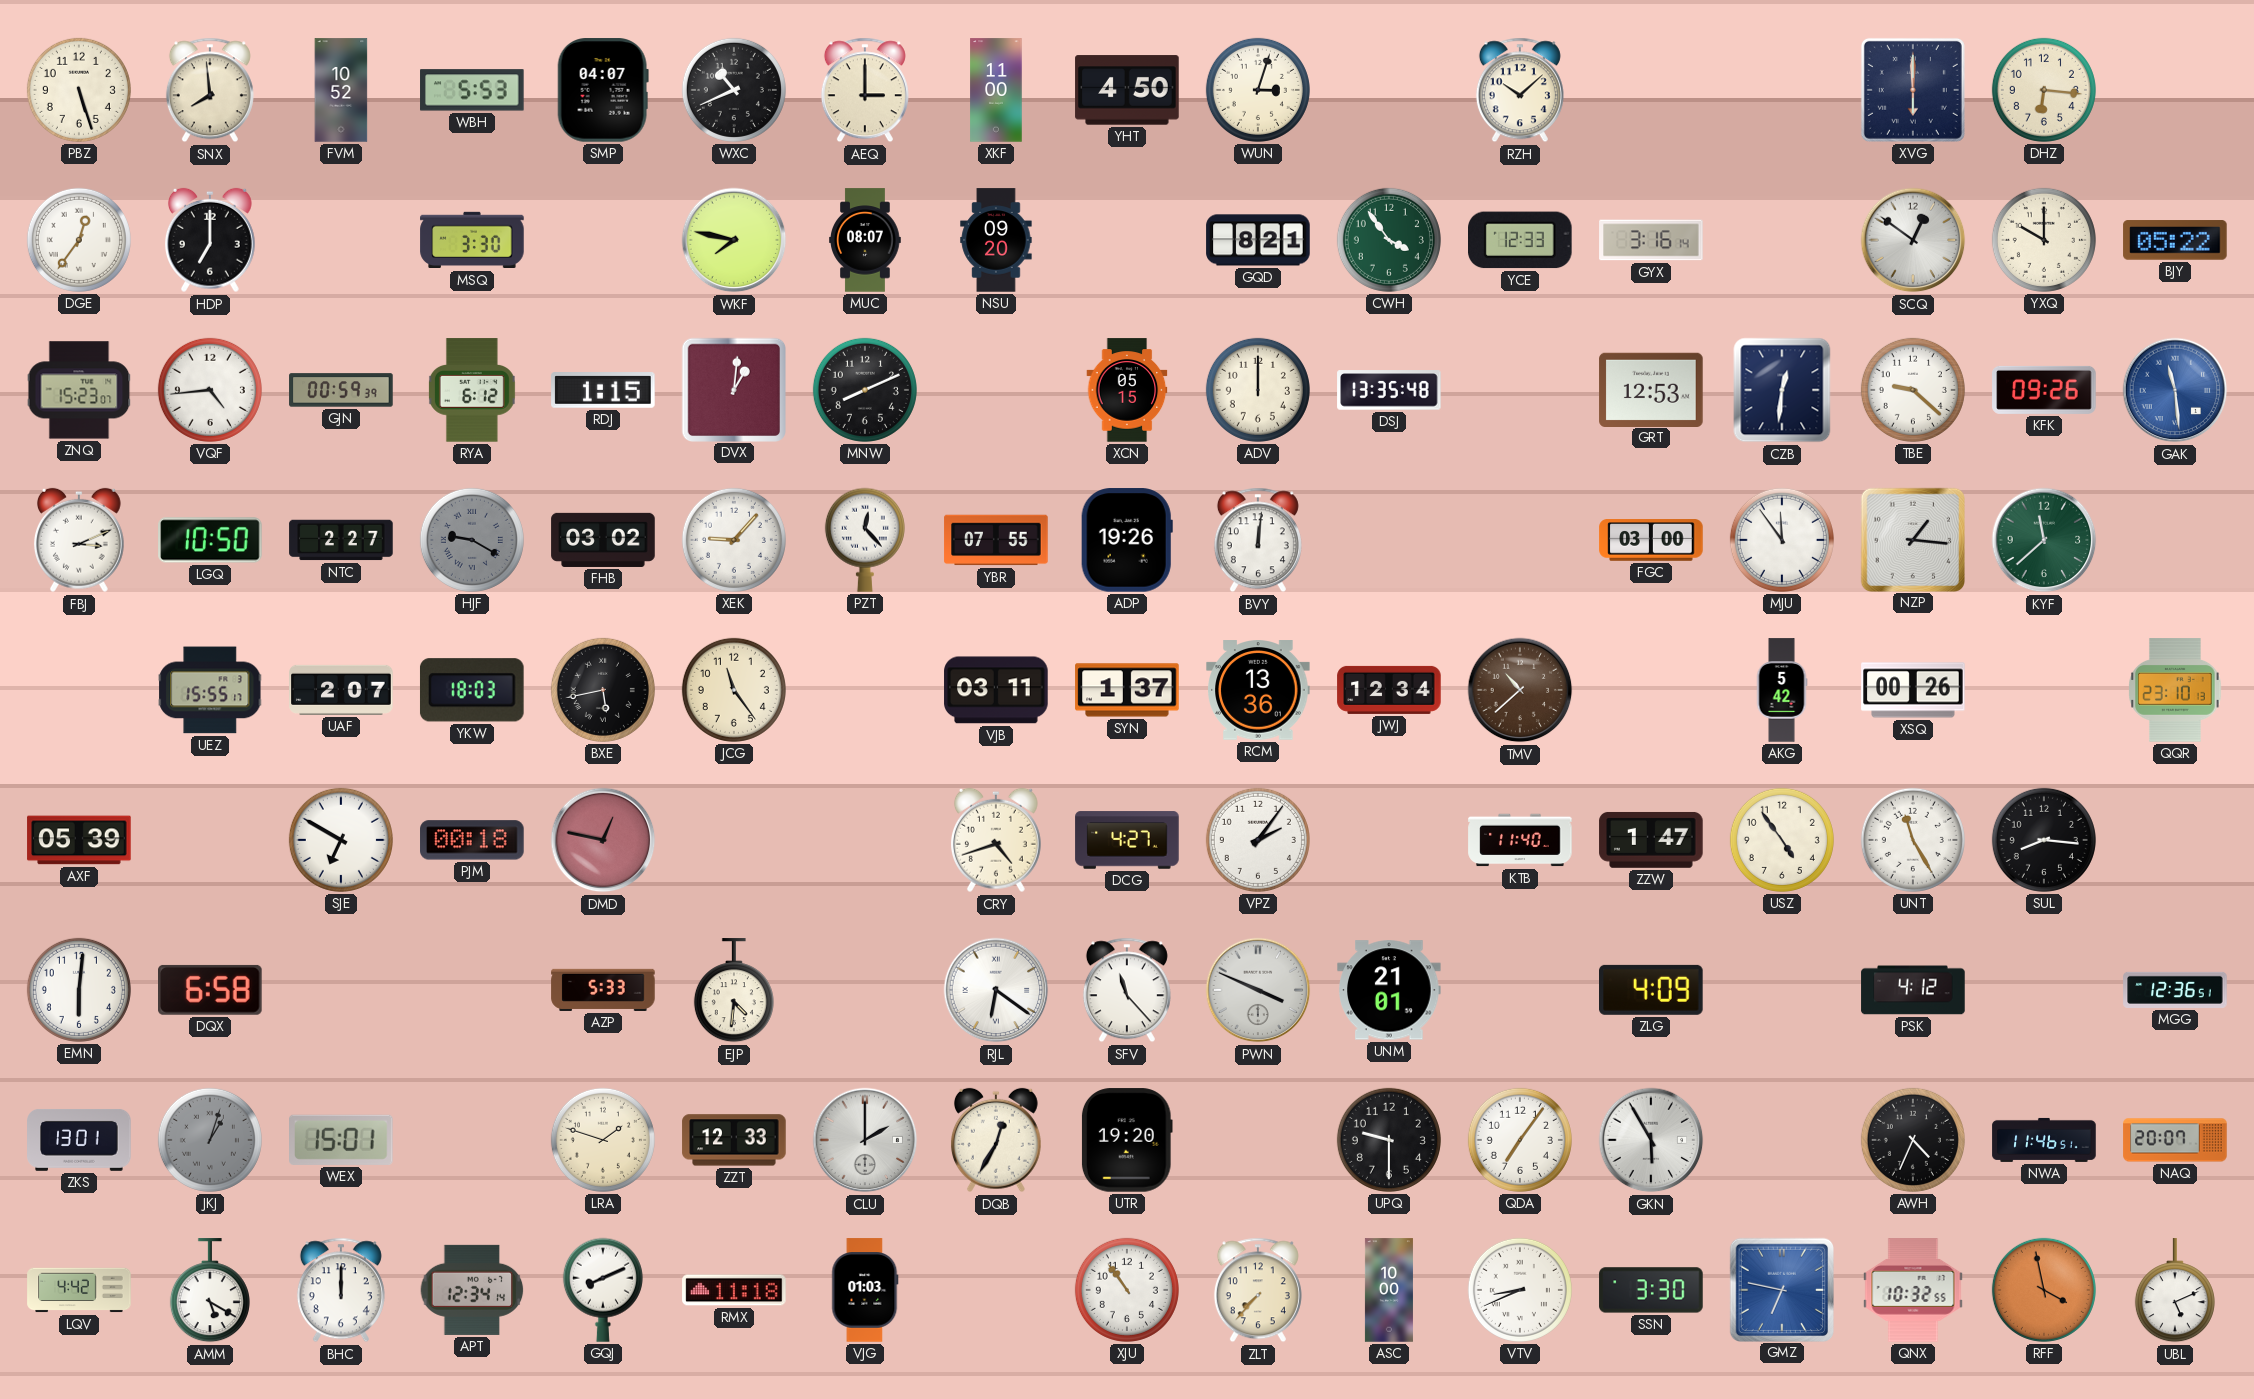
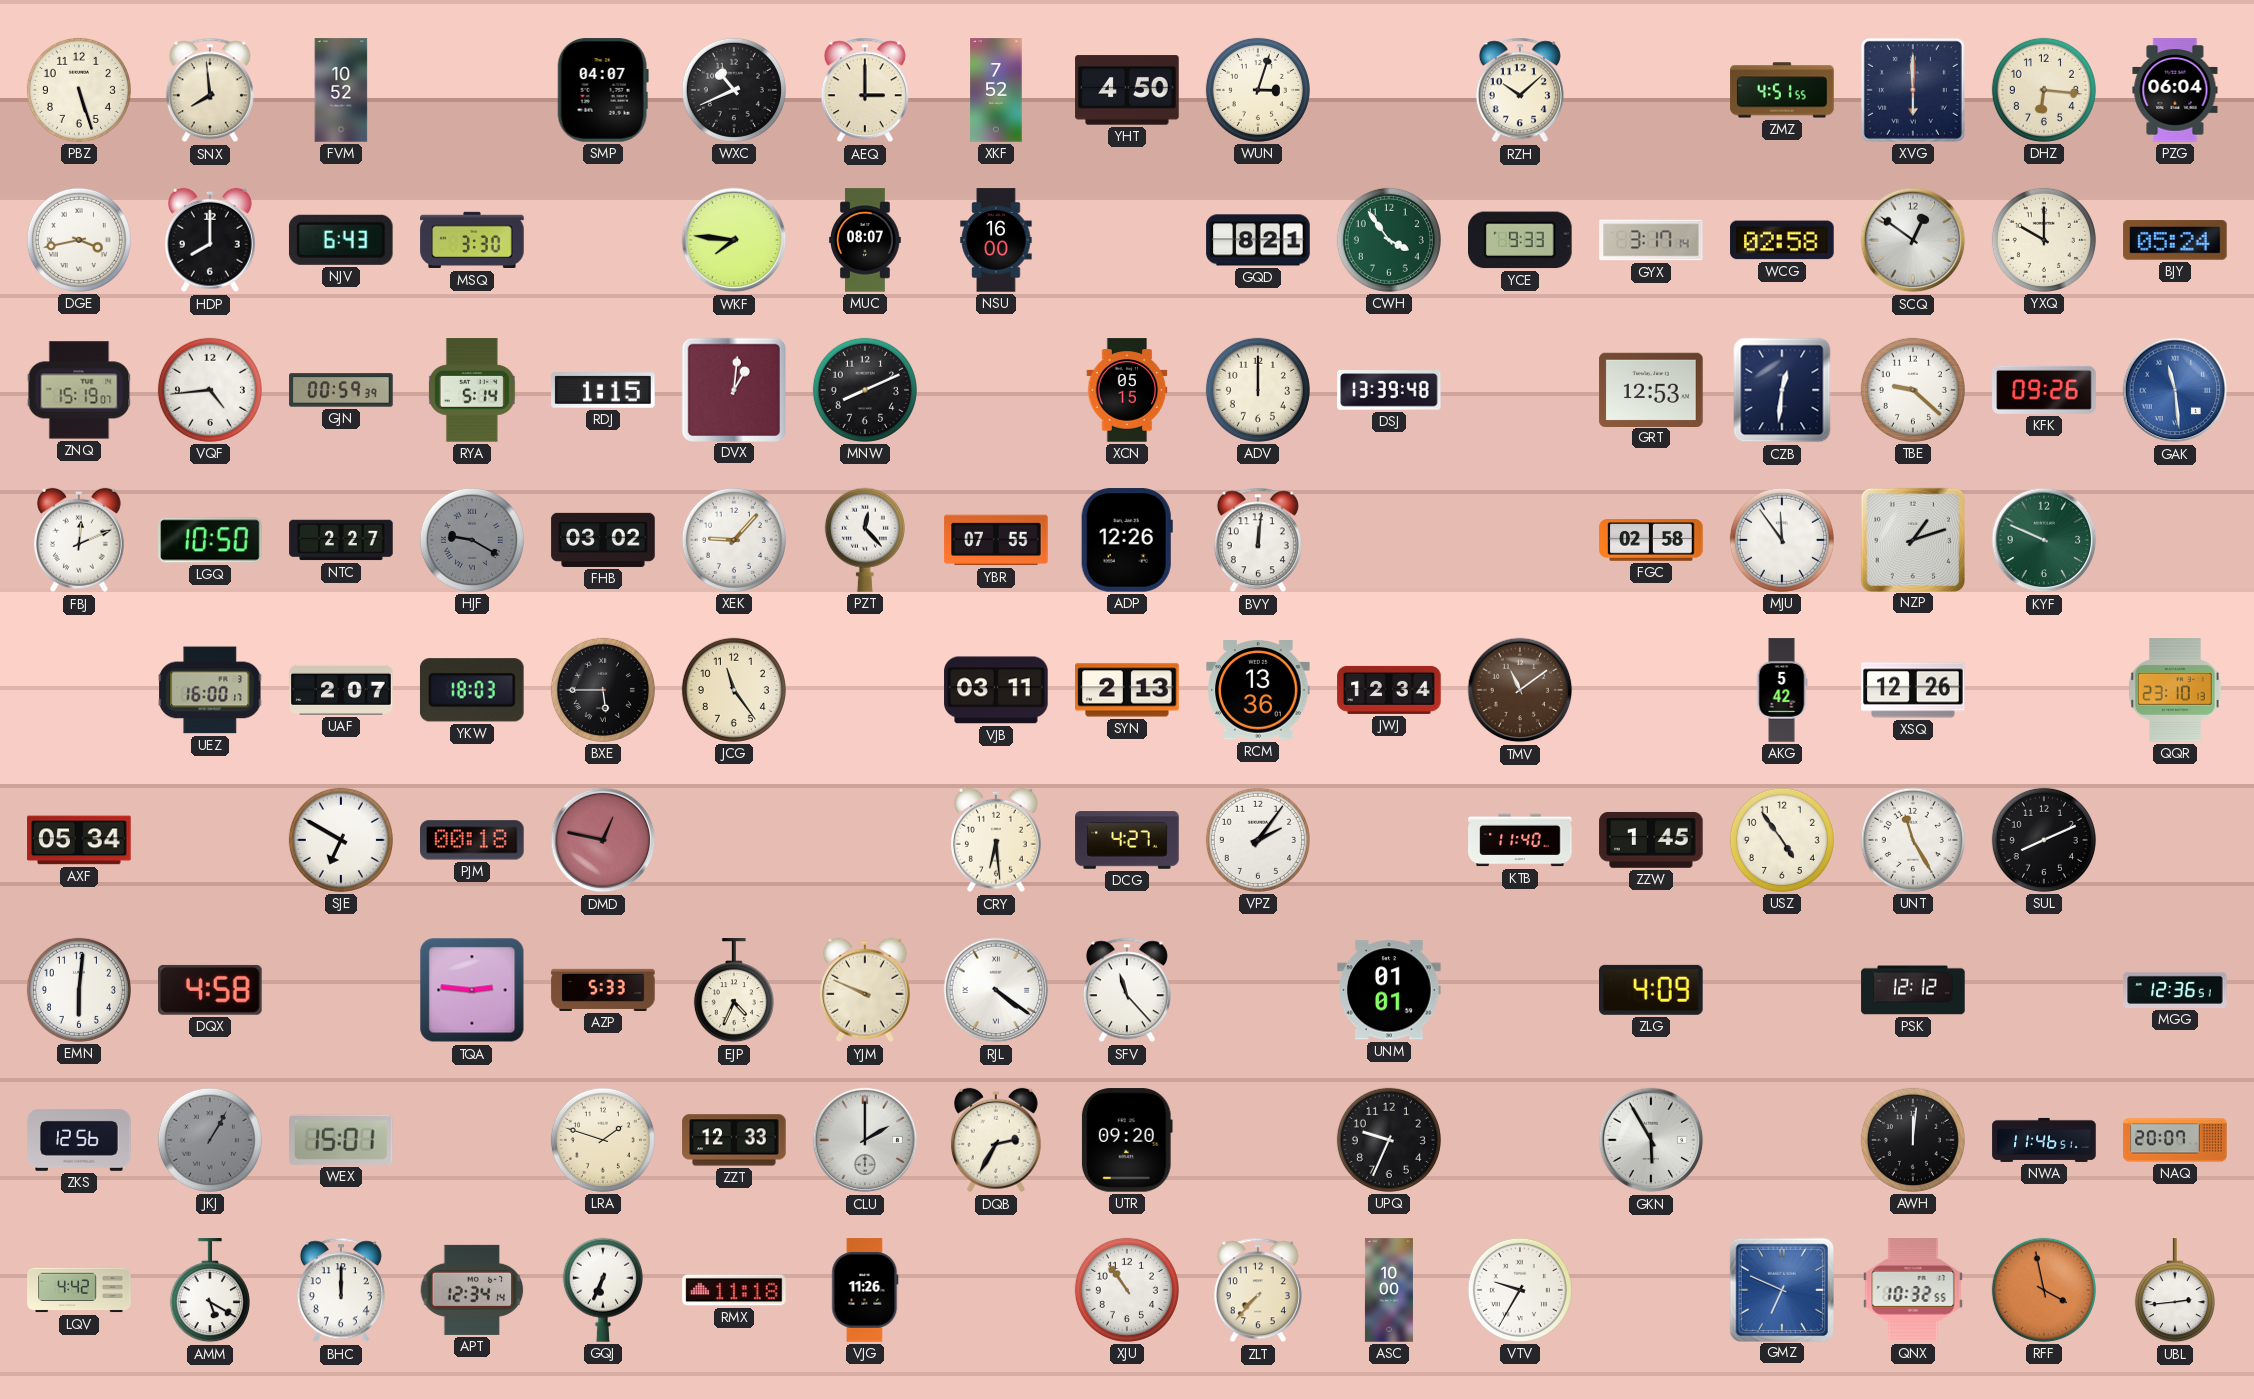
WBH: 5:53 -> none (472, 90)
XKF: 11:00 -> 7:52 (996, 90)
ZMZ: none -> 4:51 (1782, 90)
PZG: none -> 06:04 (2175, 90)
DGE: 12:36 -> 3:43 (79, 240)
HDP: 7:00 -> 8:00 (210, 240)
NJV: none -> 6:43 (341, 240)
WKF: 7:47 -> 7:46 (734, 240)
NSU: 09:20 -> 16:00 (996, 240)
YCE: 12:33 -> 9:33 (1521, 240)
GYX: 3:16 -> 3:17 (1651, 240)
WCG: none -> 02:58 (1782, 240)
BJY: 05:22 -> 05:24 (2175, 240)
ZNQ: 15:23 -> 15:19 (79, 390)
RYA: 6:12 -> 5:14 (472, 390)
DSJ: 13:35 -> 13:39 (1389, 390)
FBJ: 3:11 -> 12:11 (79, 540)
ADP: 19:26 -> 12:26 (1127, 540)
FGC: 03:00 -> 02:58 (1651, 540)
NZP: 1:16 -> 1:12 (1912, 539)
KYF: 11:38 -> 9:49 (2044, 540)
UEZ: 15:55 -> 16:00 (210, 690)
BXE: 5:43 -> 5:45 (603, 690)
SYN: 1:37 -> 2:13 (1127, 690)
TMV: 10:38 -> 11:09 (1520, 690)
XSQ: 00:26 -> 12:26 (1913, 690)
AXF: 05:39 -> 05:34 (79, 840)
CRY: 4:42 -> 6:29 (996, 840)
ZZW: 1:47 -> 1:45 (1651, 840)
SUL: 8:16 -> 8:11 (2044, 840)
DQX: 6:58 -> 4:58 (211, 990)
TQA: none -> 2:46 (472, 990)
EJP: 4:31 -> 4:34 (734, 991)
YJM: none -> 9:49 (865, 990)
RJL: 6:21 -> 4:21 (996, 990)
PWN: 3:49 -> none (1258, 990)
UNM: 21:01 -> 01:01 (1389, 990)
PSK: 4:12 -> 12:12 (1913, 990)
ZKS: 13:01 -> 12:56 (79, 1140)
JKJ: 1:03 -> 1:05 (210, 1140)
DQB: 12:35 -> 2:35 (996, 1140)
UTR: 19:20 -> 09:20 (1127, 1140)
UPQ: 9:30 -> 9:34 (1389, 1140)
QDA: 7:06 -> none (1520, 1140)
AWH: 4:34 -> 12:01 (1913, 1140)
GQJ: 8:11 -> 6:34 (603, 1290)
VJG: 01:03 -> 11:26 (865, 1290)
VTV: 8:41 -> 9:35 (1520, 1290)
SSN: 3:30 -> none (1651, 1290)
GMZ: 6:47 -> 6:49 (1781, 1289)
UBL: 5:11 -> 2:44 (2175, 1291)
